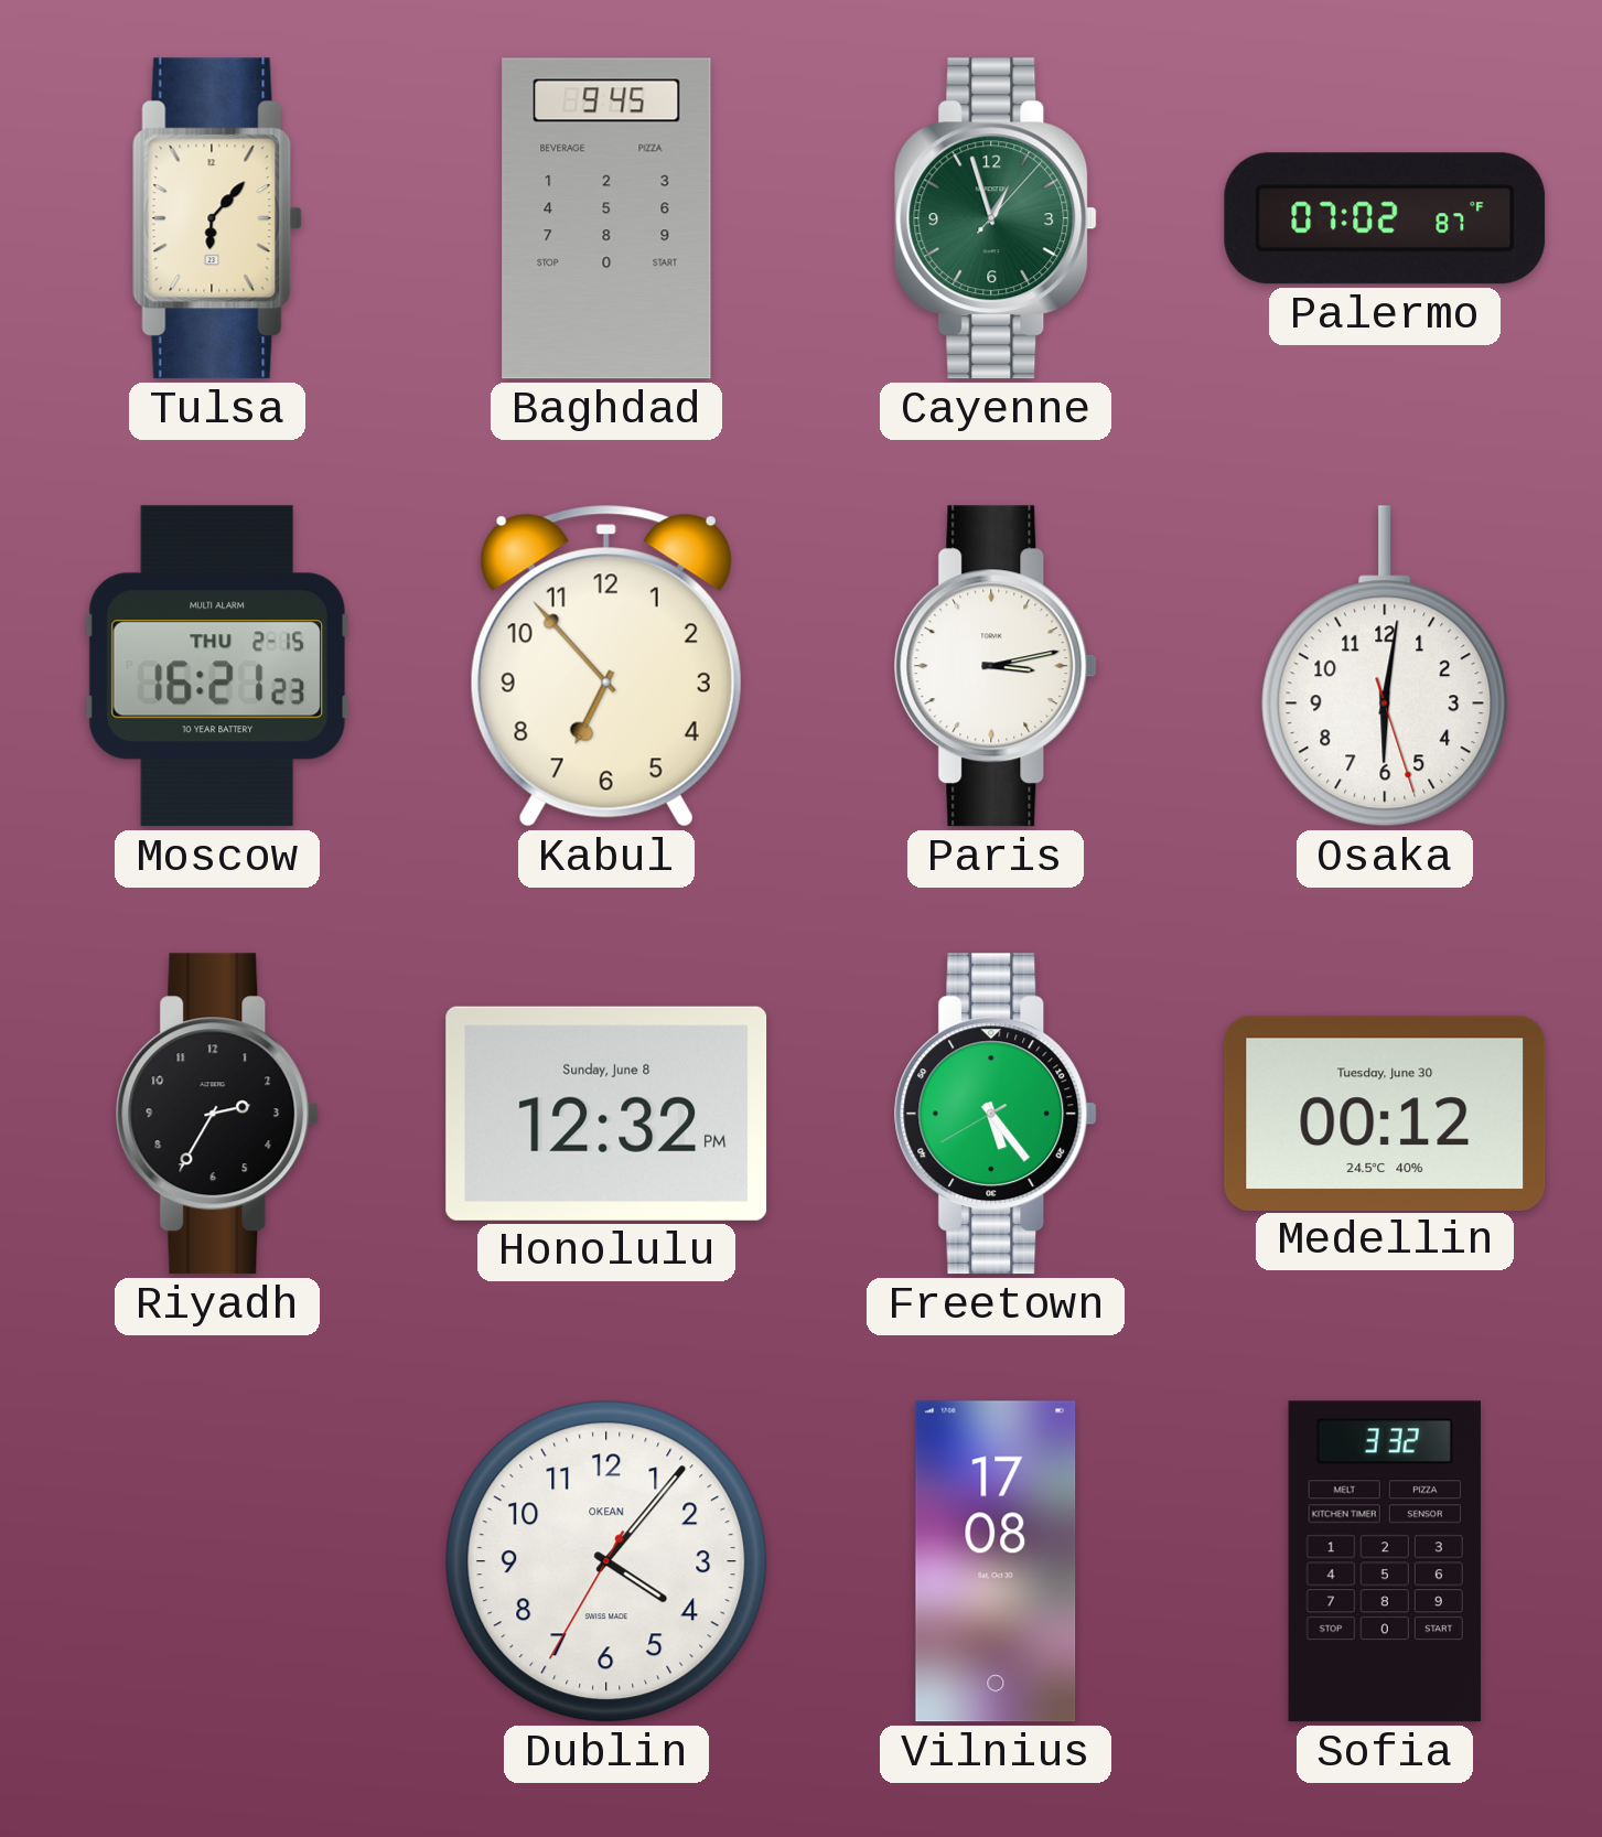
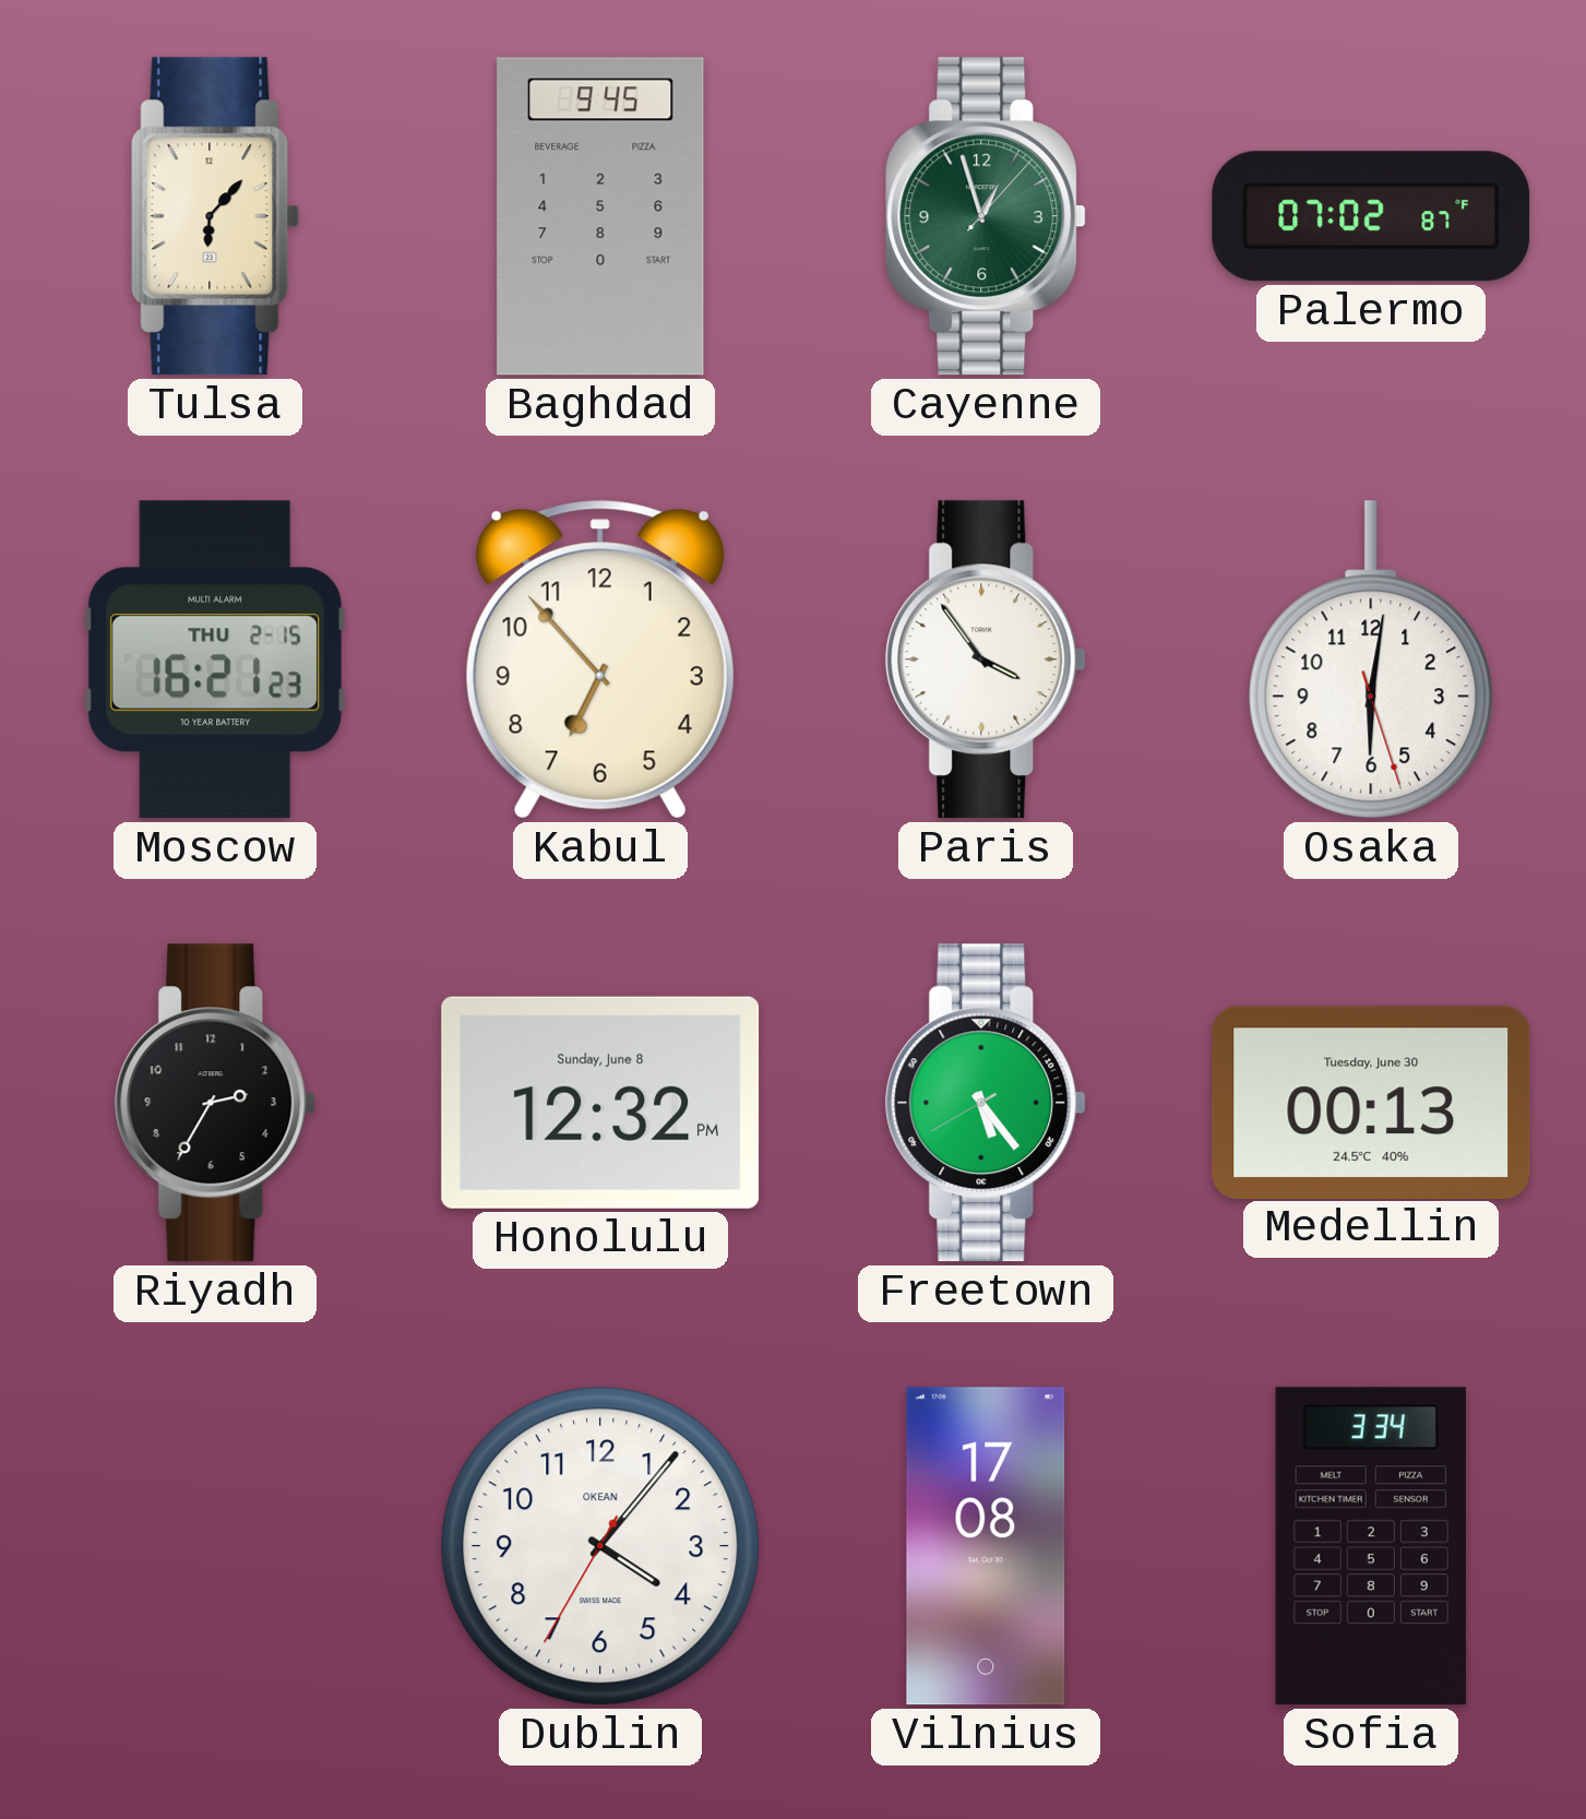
Paris: 3:13 -> 3:54 (986, 659)
Medellin: 00:12 -> 00:13 (1371, 1102)
Sofia: 3:32 -> 3:34 (1371, 1546)
